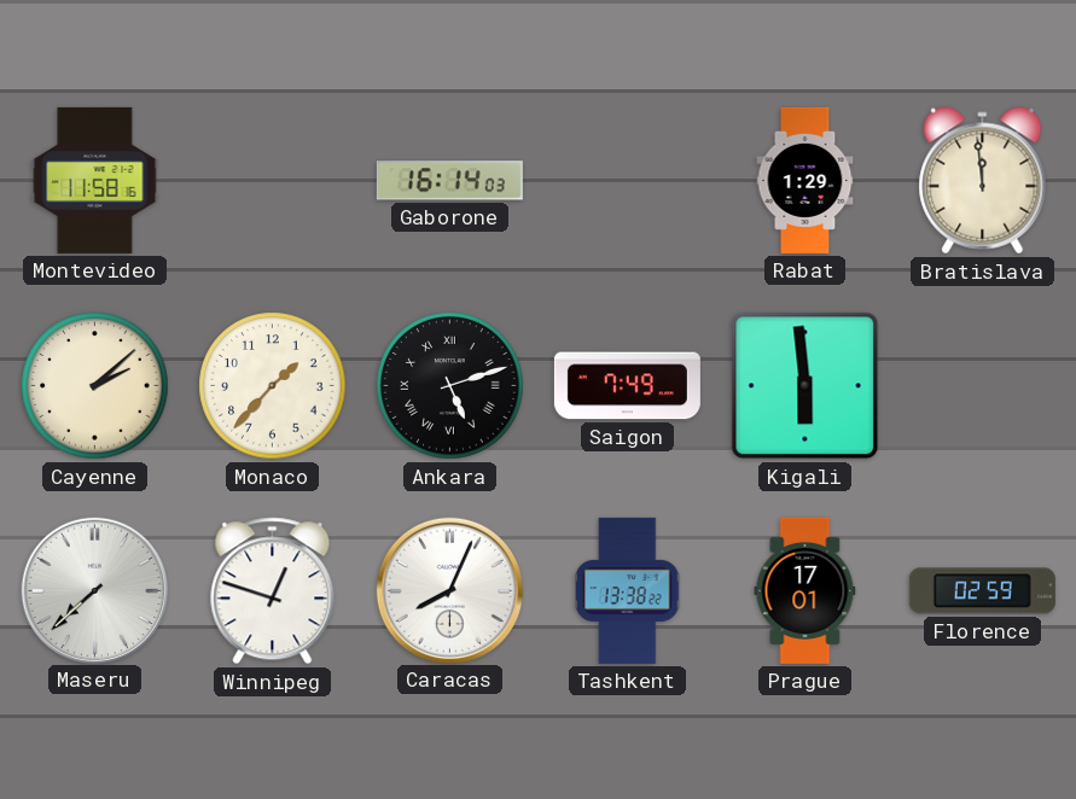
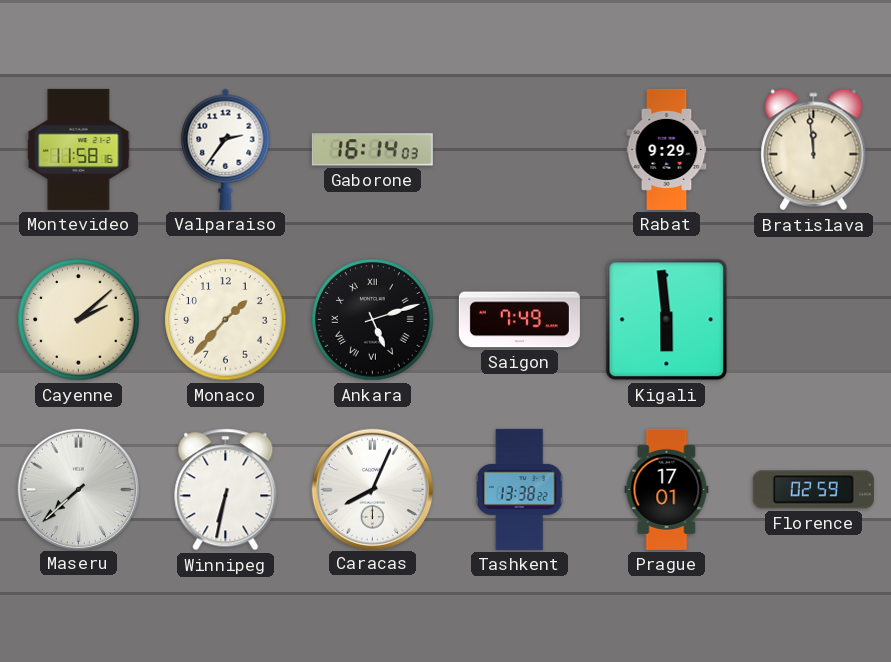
Valparaiso: none -> 2:36 (226, 149)
Rabat: 1:29 -> 9:29 (667, 149)
Winnipeg: 12:48 -> 6:32 (226, 490)
